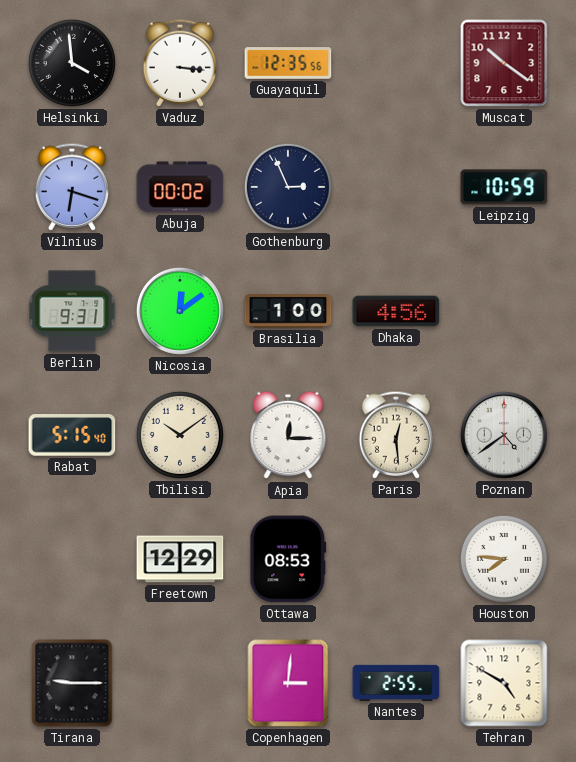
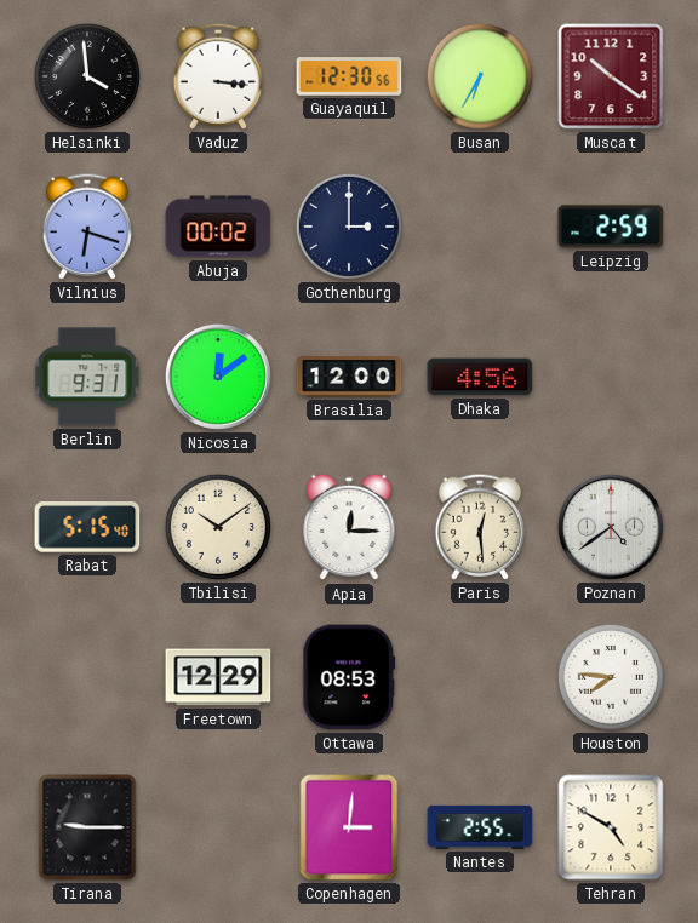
Guayaquil: 12:35 -> 12:30 (349, 76)
Busan: none -> 6:35 (480, 76)
Gothenburg: 2:56 -> 3:00 (349, 227)
Leipzig: 10:59 -> 2:59 (611, 227)
Brasilia: 1:00 -> 12:00 (349, 378)
